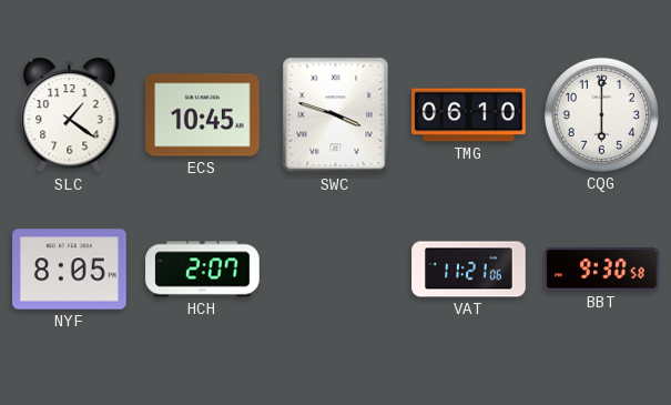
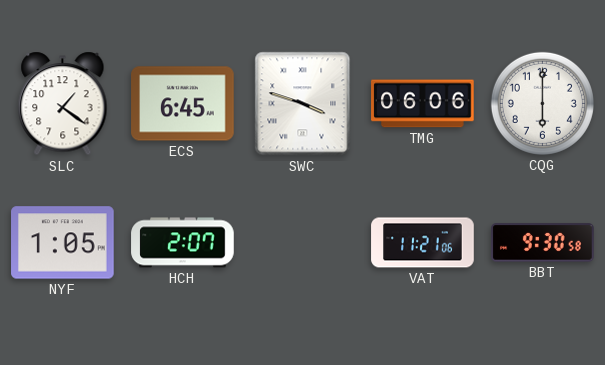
ECS: 10:45 -> 6:45 (183, 104)
TMG: 06:10 -> 06:06 (423, 104)
NYF: 8:05 -> 1:05 (63, 243)
